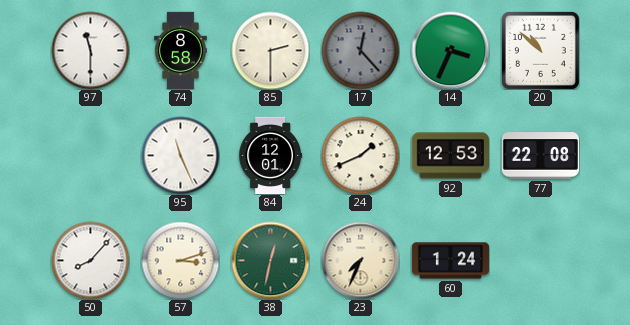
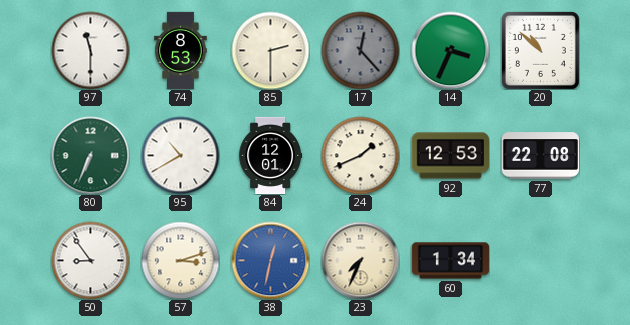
74: 8:58 -> 8:53 (181, 50)
80: none -> 6:34 (90, 155)
95: 11:26 -> 10:40 (180, 155)
50: 8:07 -> 8:54 (90, 260)
38 dial: green -> blue (270, 260)
60: 1:24 -> 1:34 (450, 261)
